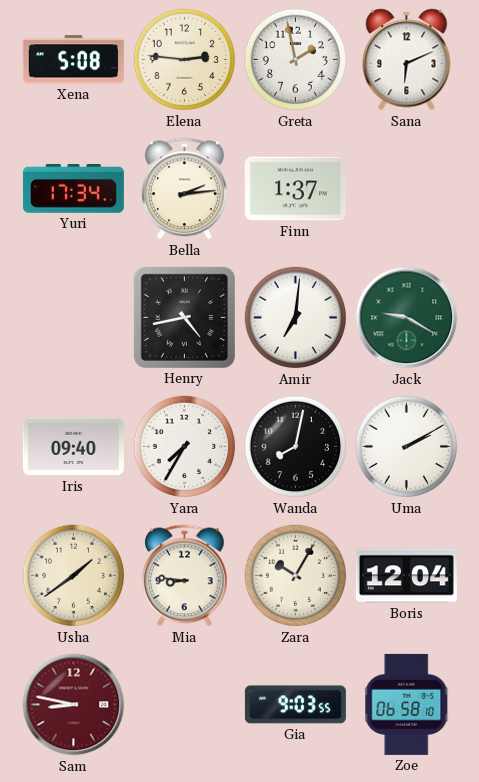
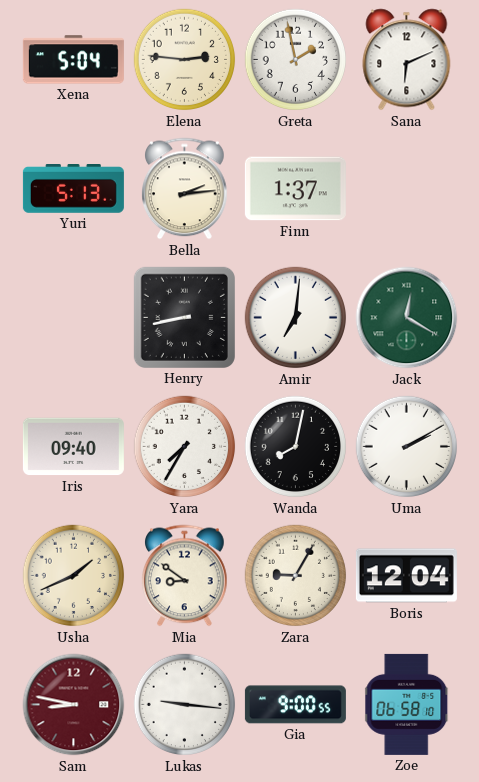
Xena: 5:08 -> 5:04 (73, 60)
Yuri: 17:34 -> 5:13 (73, 189)
Henry: 4:43 -> 8:43 (184, 317)
Jack: 9:20 -> 12:20 (407, 318)
Usha: 1:39 -> 1:41 (74, 576)
Mia: 8:46 -> 8:51 (185, 576)
Zara: 10:05 -> 9:05 (296, 576)
Lukas: none -> 9:16 (185, 705)
Gia: 9:03 -> 9:00 (295, 705)
